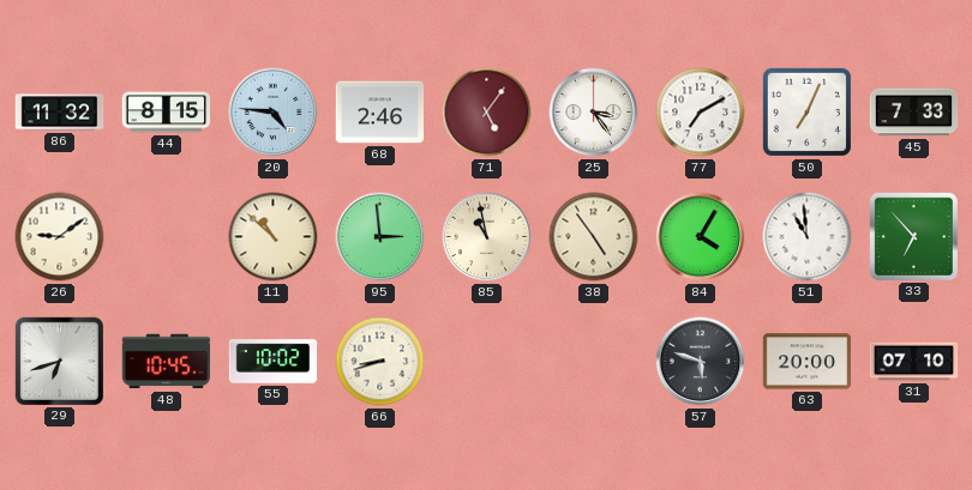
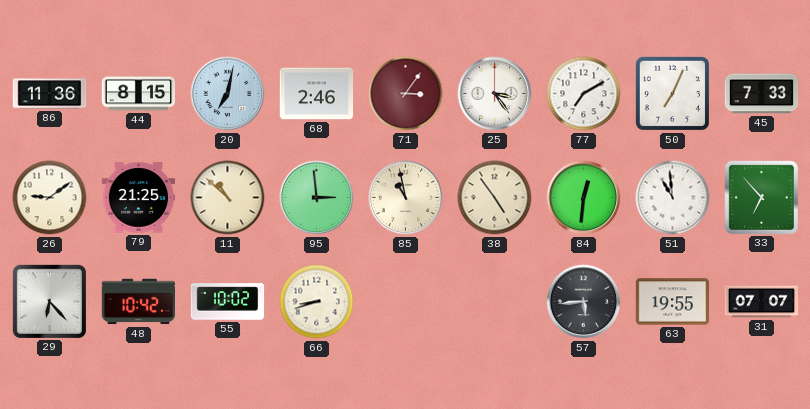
86: 11:32 -> 11:36 (50, 94)
20: 4:46 -> 7:02 (228, 94)
71: 5:06 -> 3:06 (406, 94)
79: none -> 21:25 (139, 198)
84: 4:05 -> 12:31 (584, 198)
29: 6:42 -> 6:23 (49, 301)
48: 10:45 -> 10:42 (139, 302)
57: 5:48 -> 5:44 (584, 302)
63: 20:00 -> 19:55 (673, 302)
31: 07:10 -> 07:07 (762, 302)
